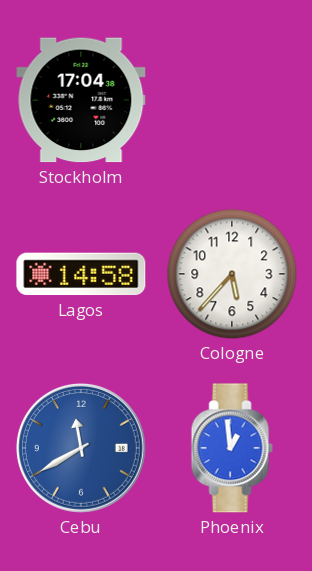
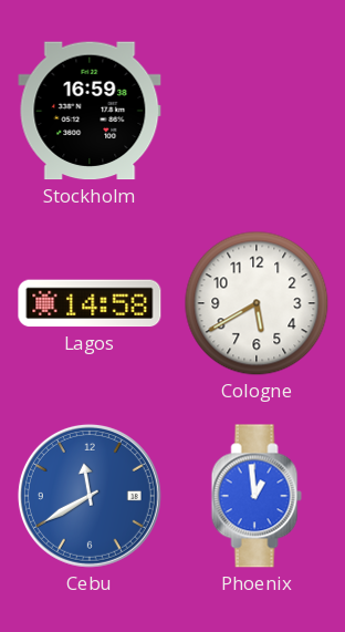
Stockholm: 17:04 -> 16:59 (90, 111)
Cologne: 5:37 -> 5:40 (257, 303)
